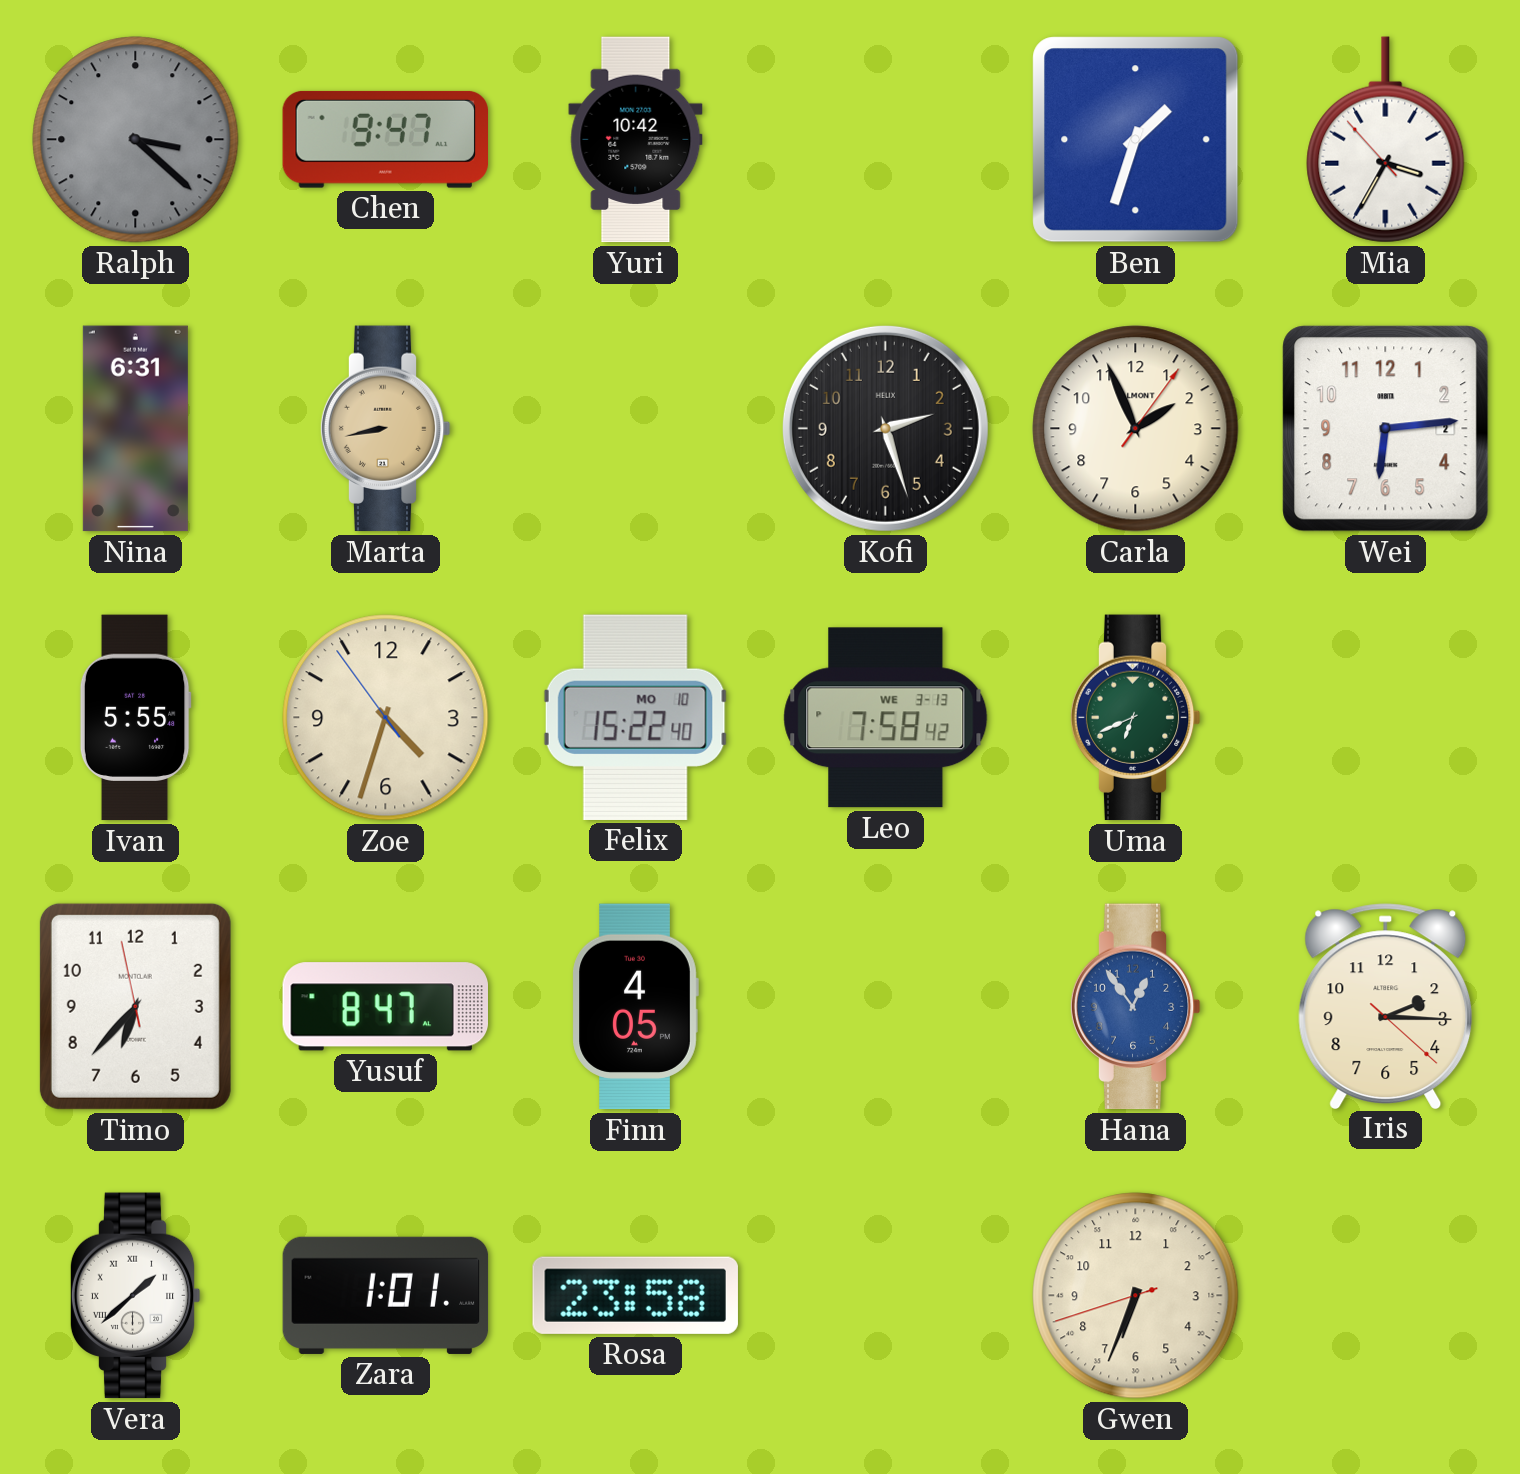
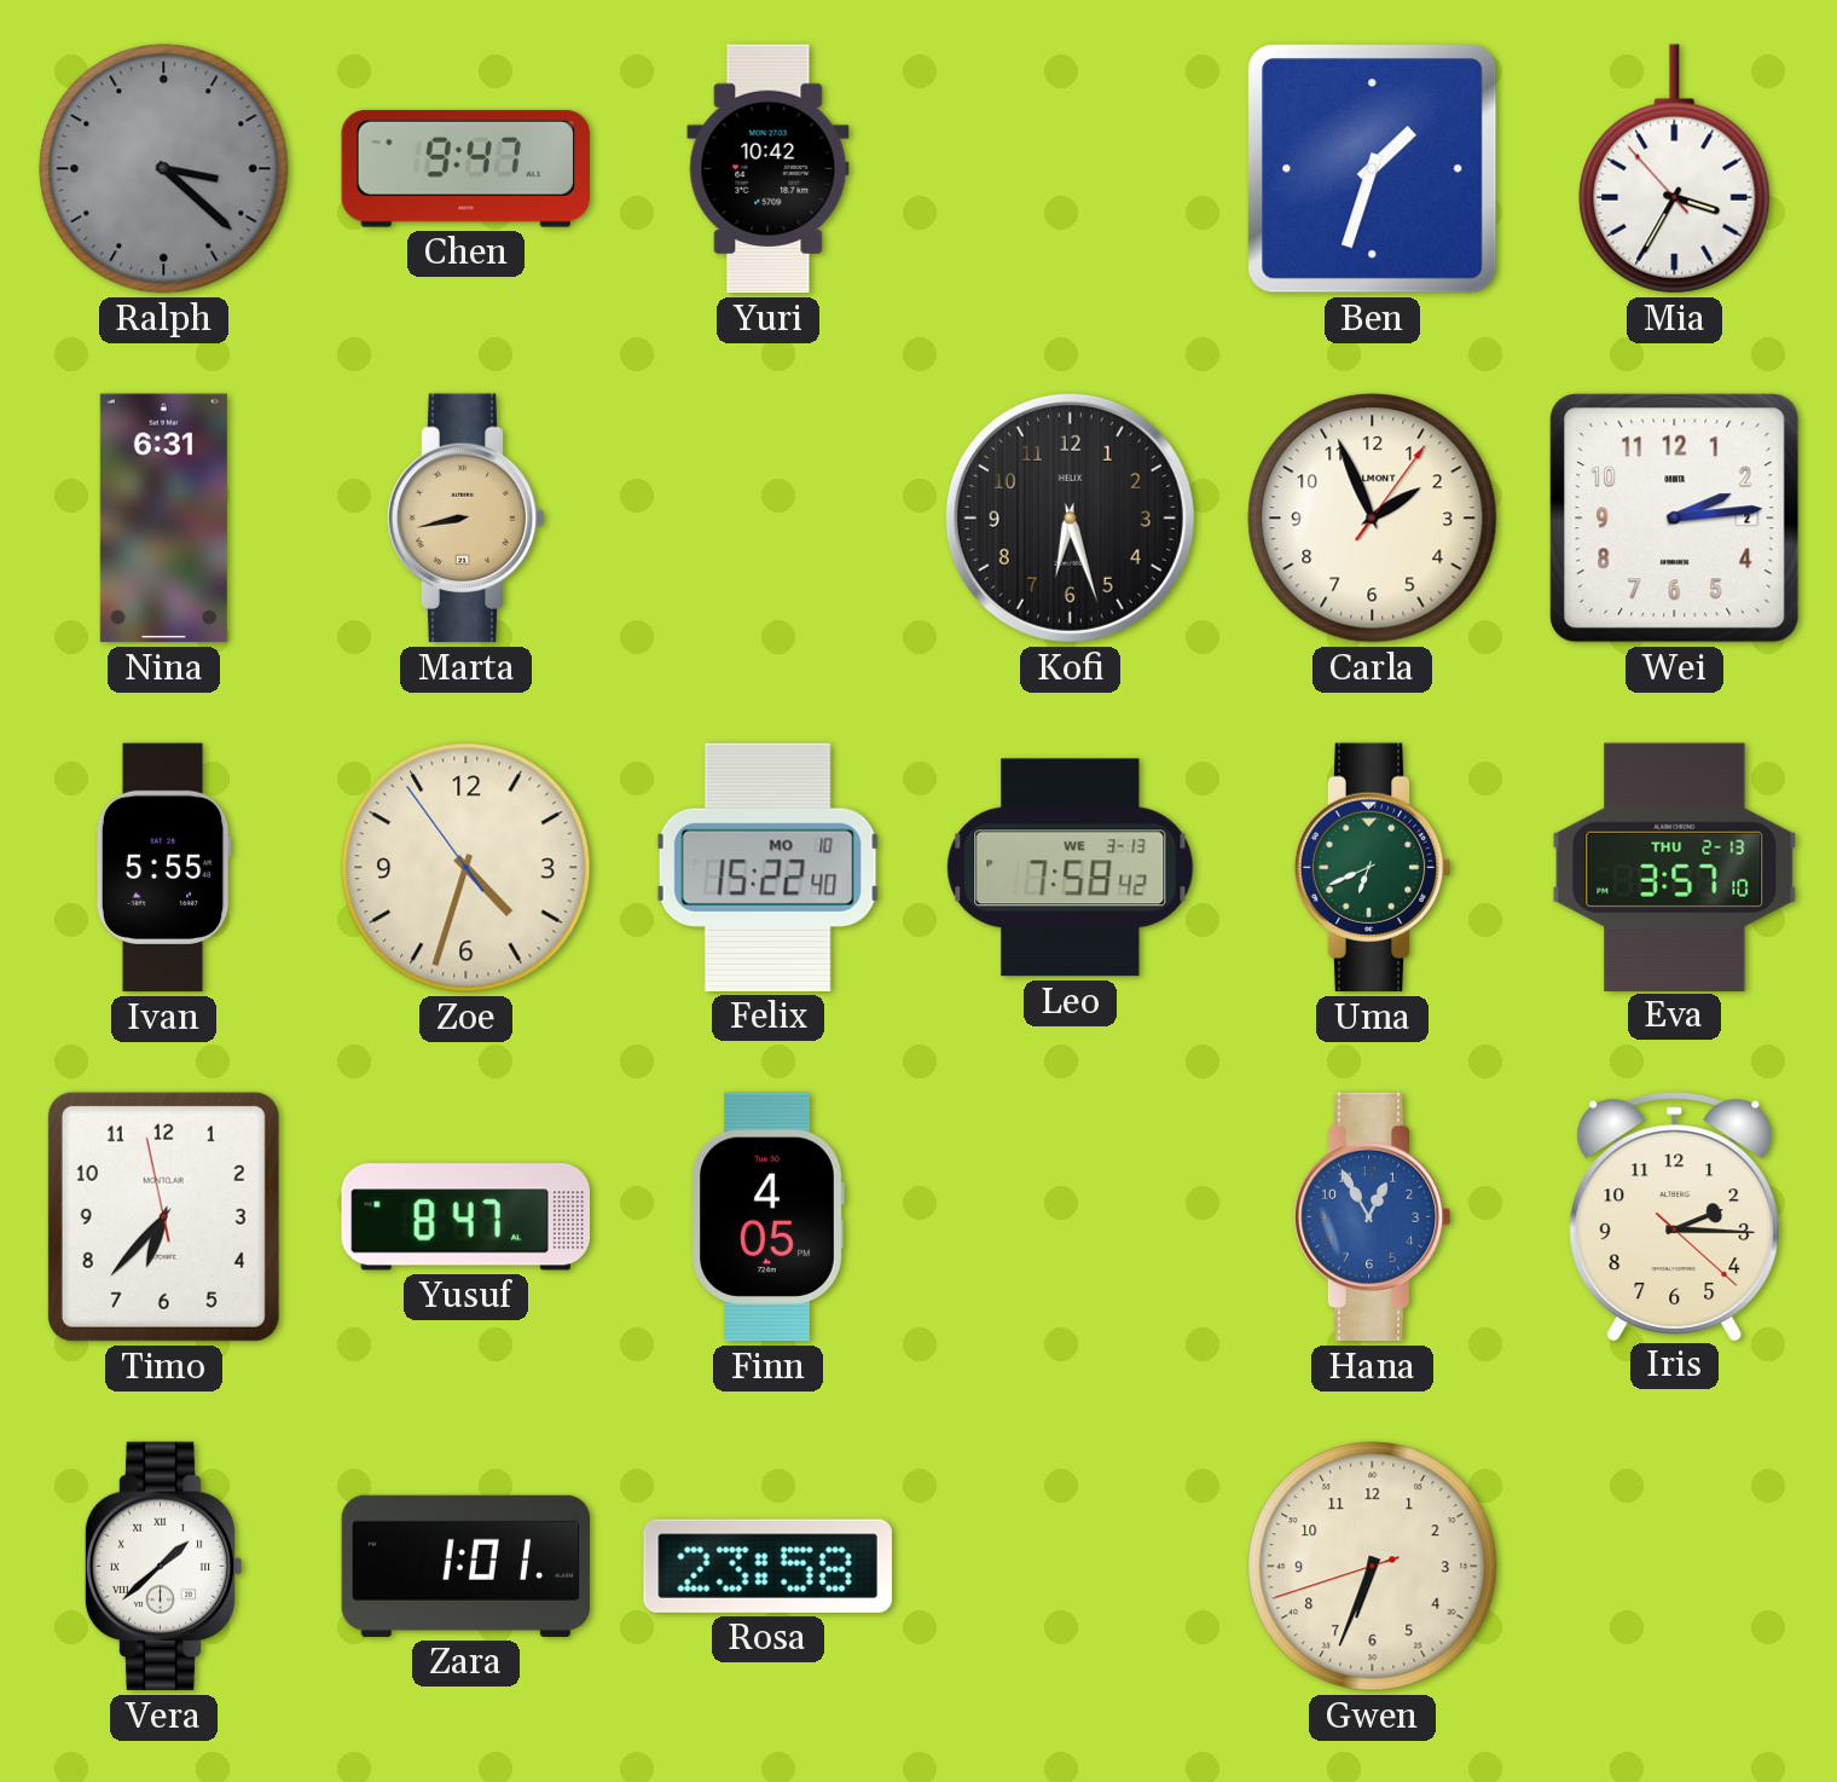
Kofi: 2:27 -> 6:27 (1070, 517)
Wei: 6:14 -> 2:14 (1675, 519)
Eva: none -> 3:57 (1675, 867)
Hana: 12:54 -> 12:55 (1372, 1217)
